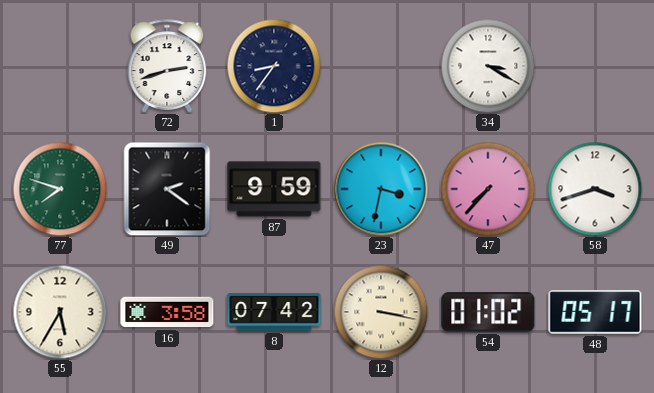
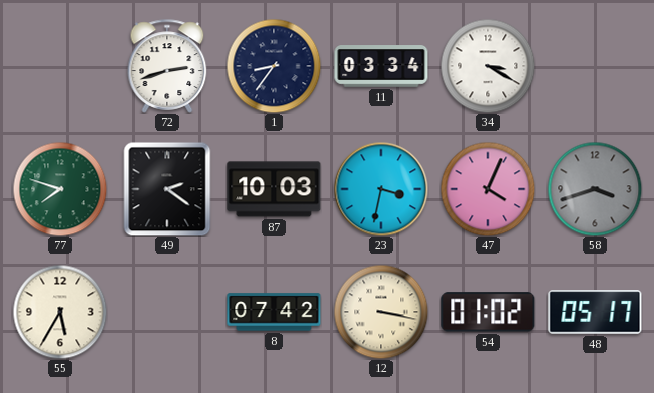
11: none -> 03:34 (381, 66)
87: 9:59 -> 10:03 (274, 189)
47: 7:37 -> 4:04 (488, 189)
58 dial: white -> grey (595, 189)
16: 3:58 -> none (167, 312)
